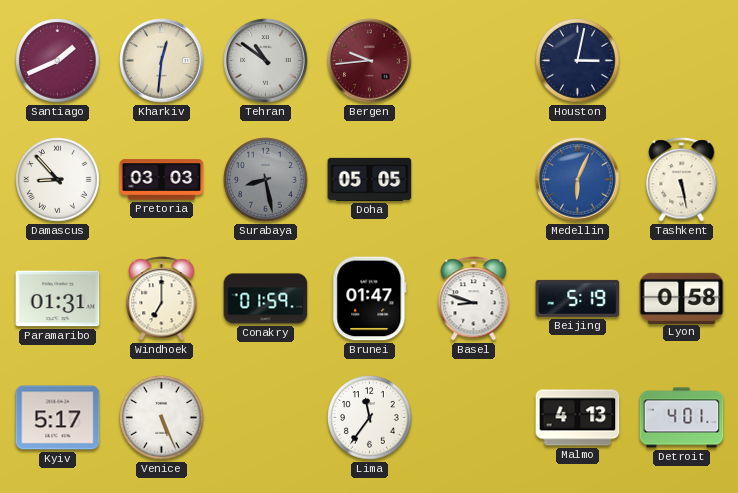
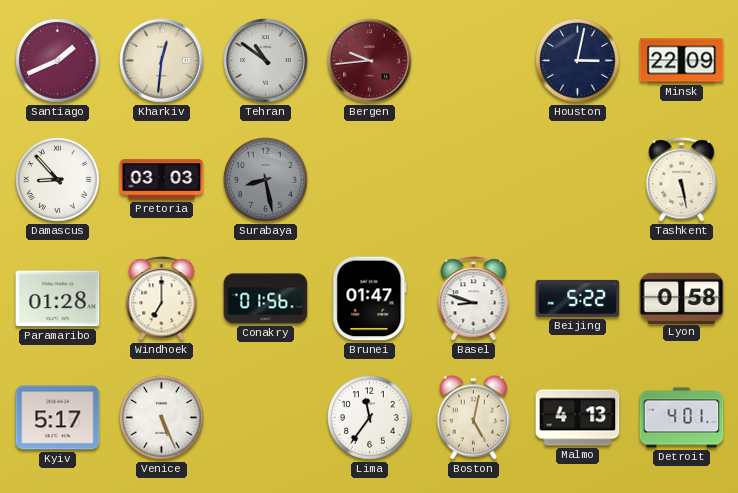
Minsk: none -> 22:09 (682, 61)
Doha: 05:05 -> none (370, 179)
Medellin: 6:04 -> none (578, 180)
Paramaribo: 01:31 -> 01:28 (58, 299)
Conakry: 01:59 -> 01:56 (266, 299)
Beijing: 5:19 -> 5:22 (578, 298)
Boston: none -> 5:02 (474, 418)
